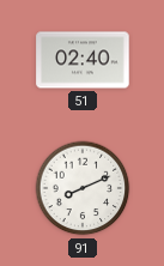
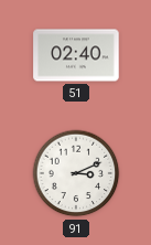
91: 8:11 -> 3:11 (76, 173)
